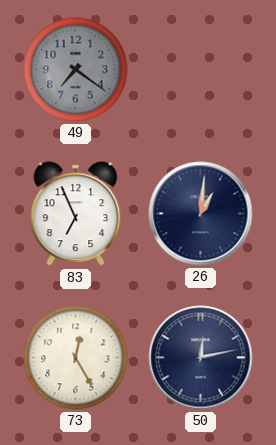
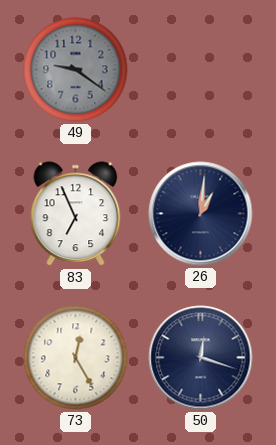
49: 7:21 -> 9:21 (76, 70)
50: 12:13 -> 12:18 (201, 358)
